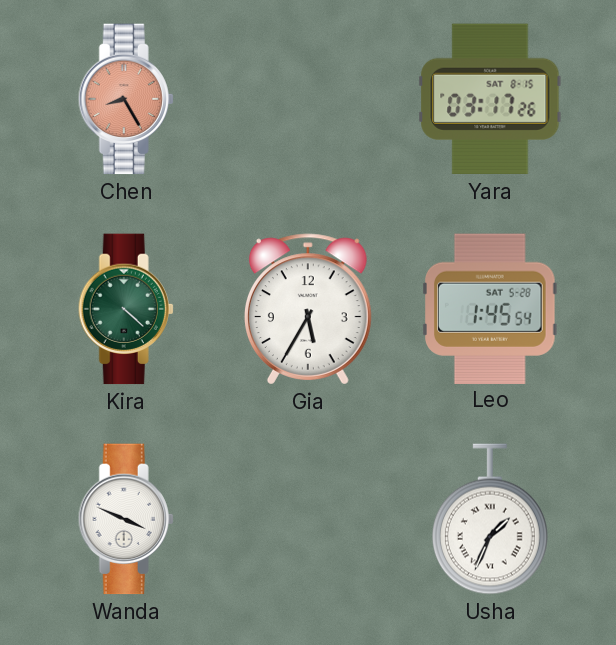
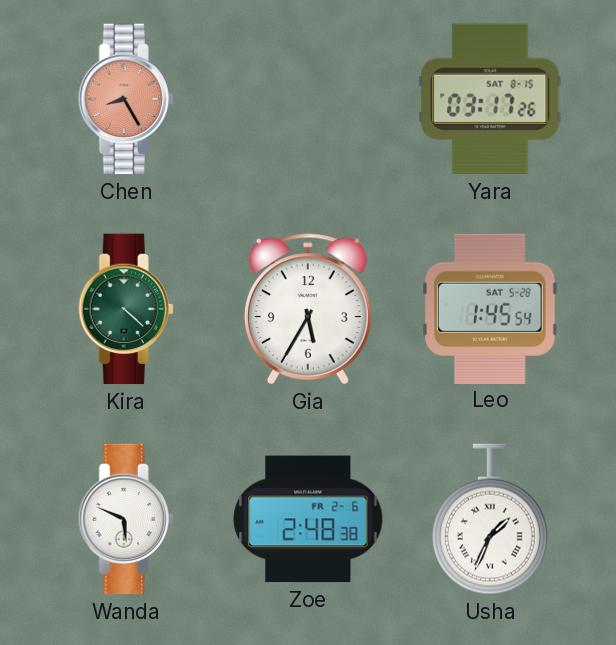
Wanda: 3:49 -> 5:49 (126, 519)
Zoe: none -> 2:48 (308, 519)
